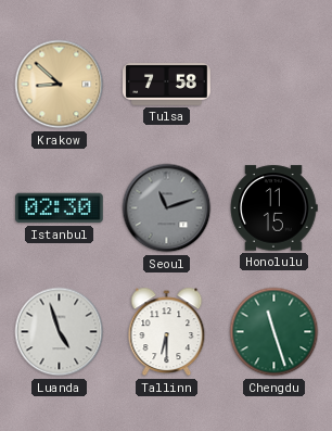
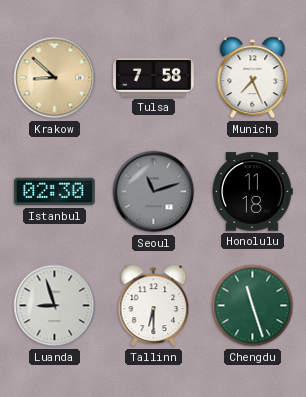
Munich: none -> 7:26 (253, 78)
Honolulu: 11:15 -> 11:18 (252, 192)
Luanda: 4:57 -> 8:57 (55, 306)
